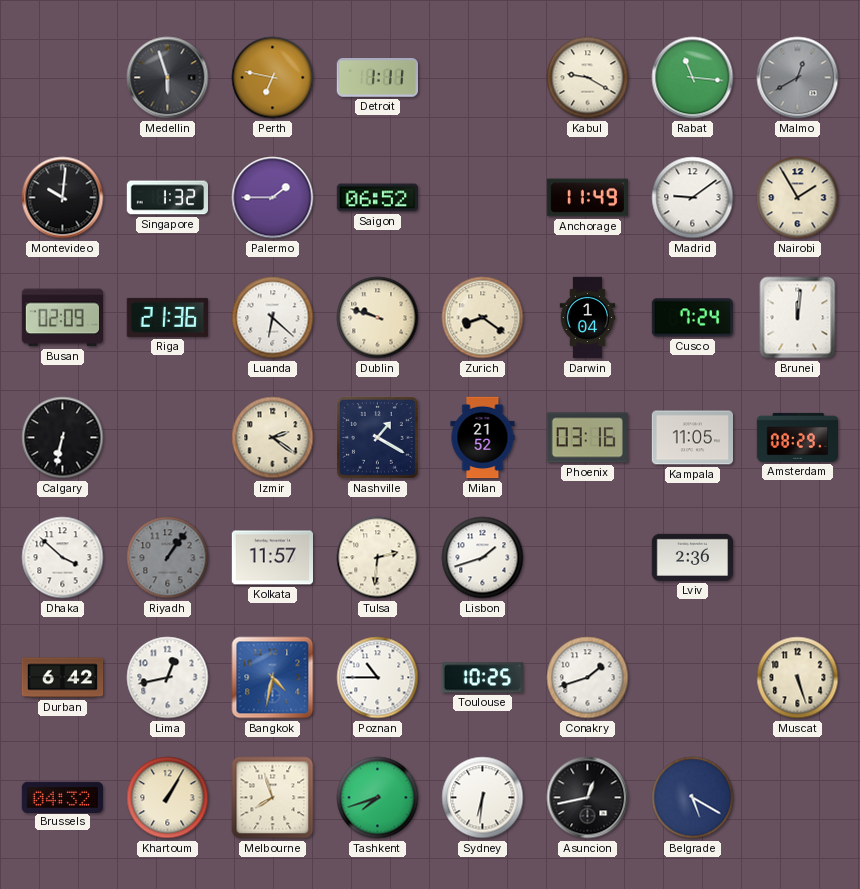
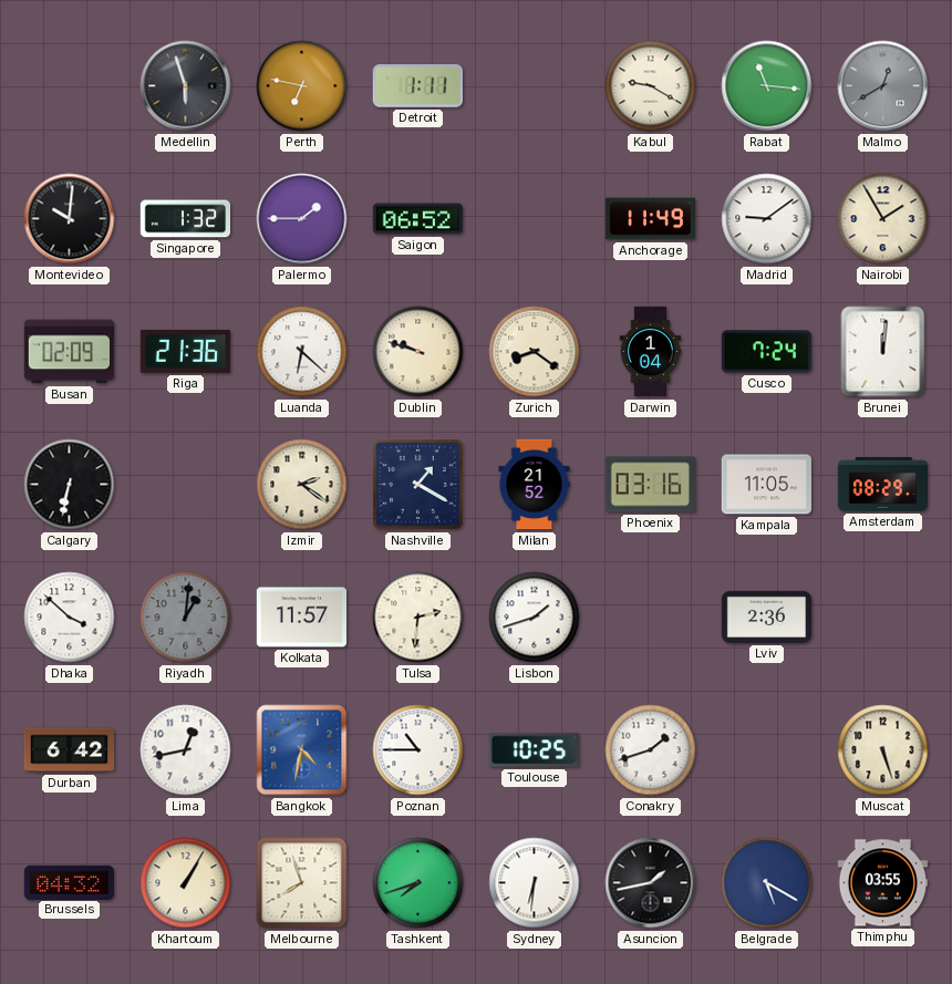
Riyadh: 1:06 -> 1:01 (186, 618)
Asuncion: 12:43 -> 1:43 (651, 883)
Thimphu: none -> 03:55 (882, 883)
